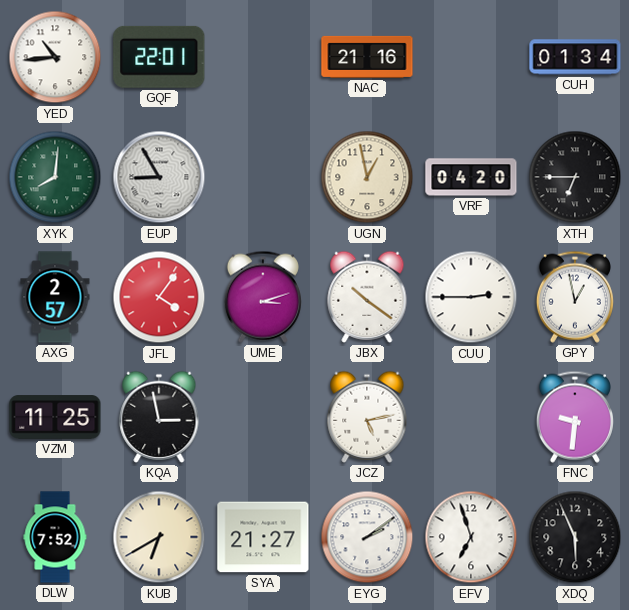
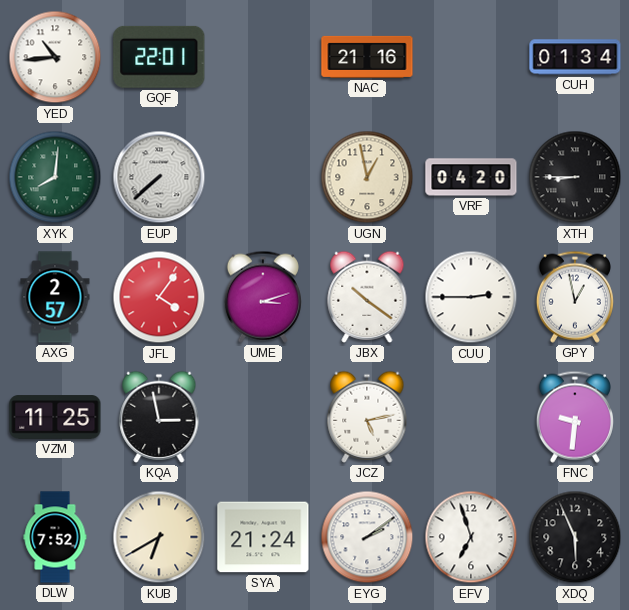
EUP: 8:55 -> 7:38 (159, 177)
XTH: 6:45 -> 8:45 (575, 177)
SYA: 21:27 -> 21:24 (263, 537)
